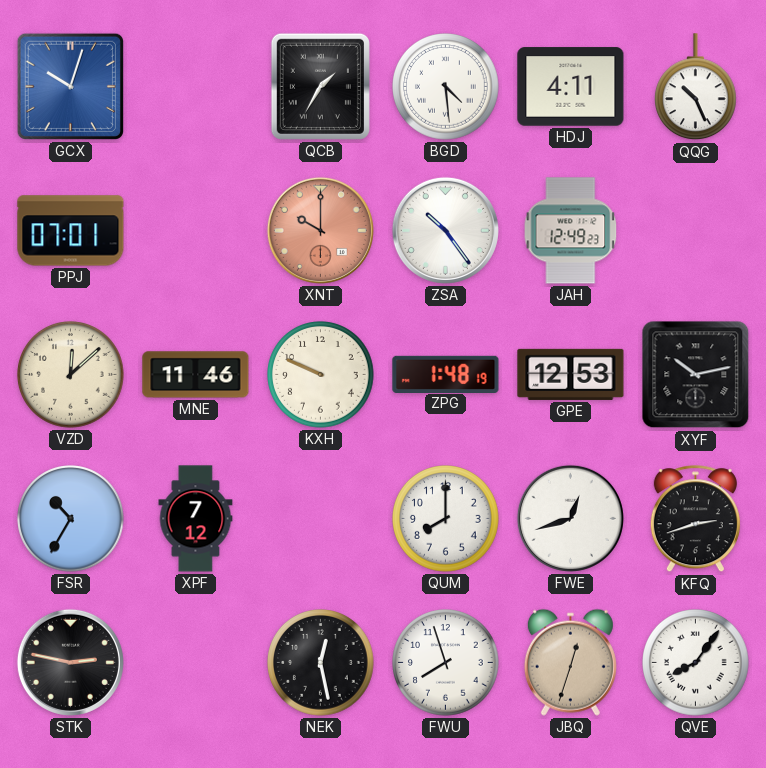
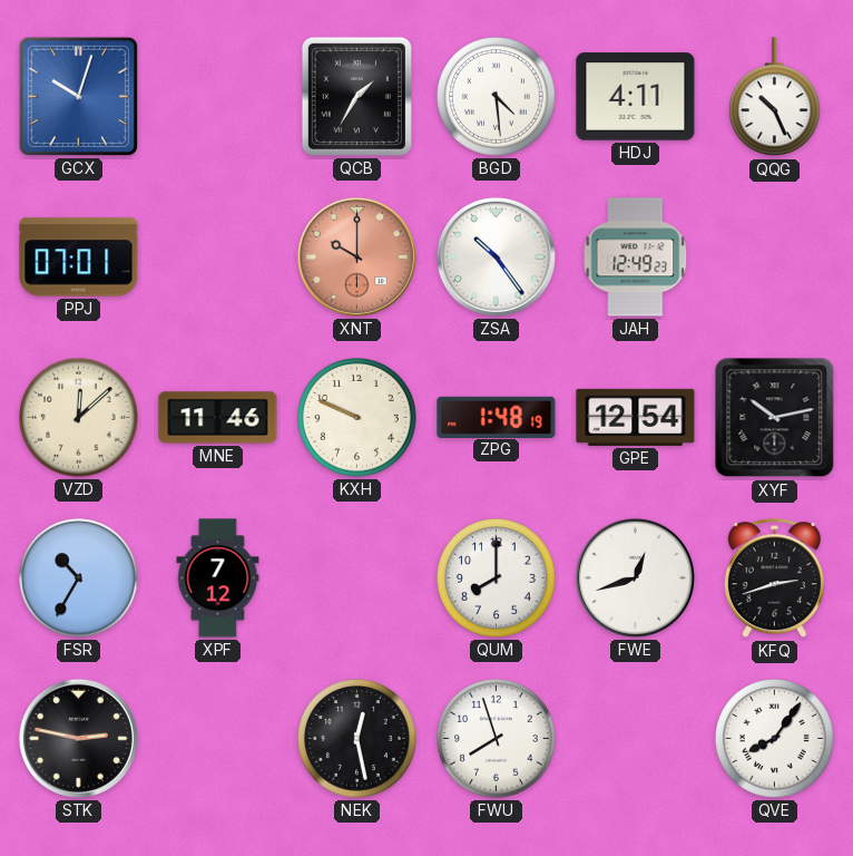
GPE: 12:53 -> 12:54 (636, 417)
JBQ: 12:33 -> none (570, 662)
